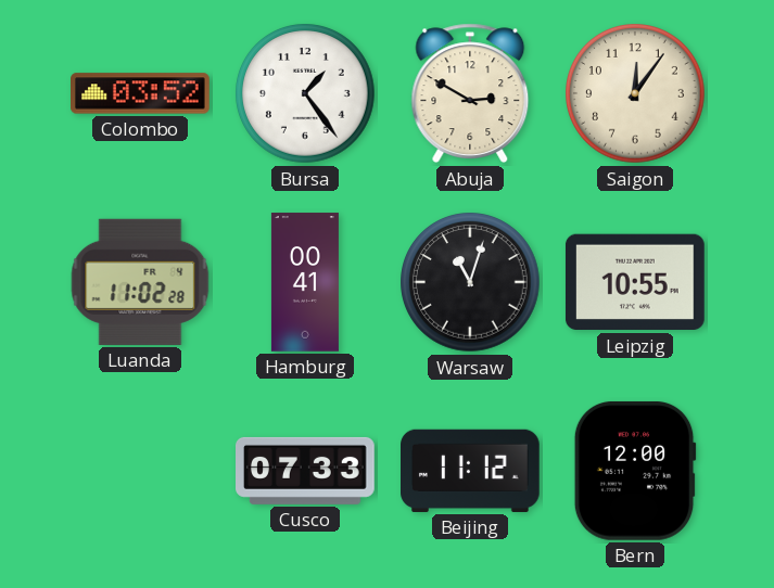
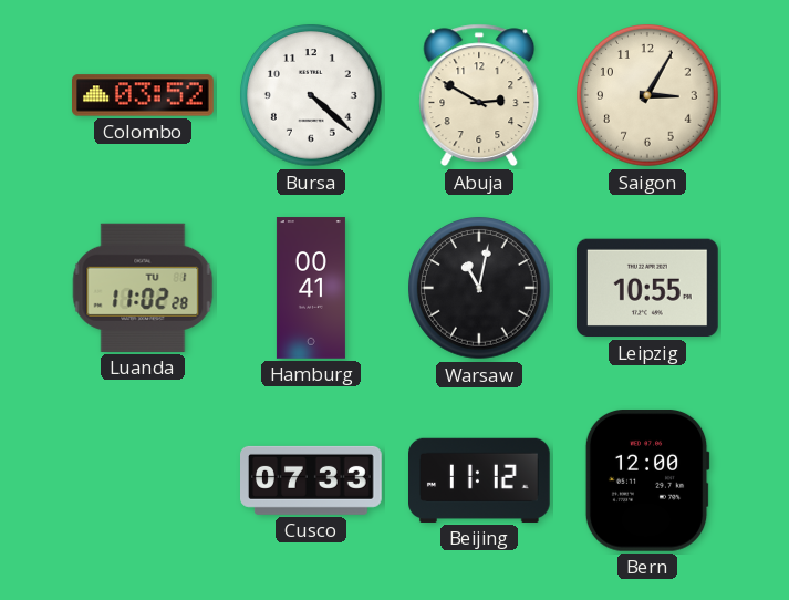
Bursa: 1:24 -> 4:22 (311, 95)
Saigon: 12:06 -> 3:05 (647, 95)
Luanda date: FR 4 -> TU 1 (143, 288)
Warsaw: 11:03 -> 11:02 (479, 288)
